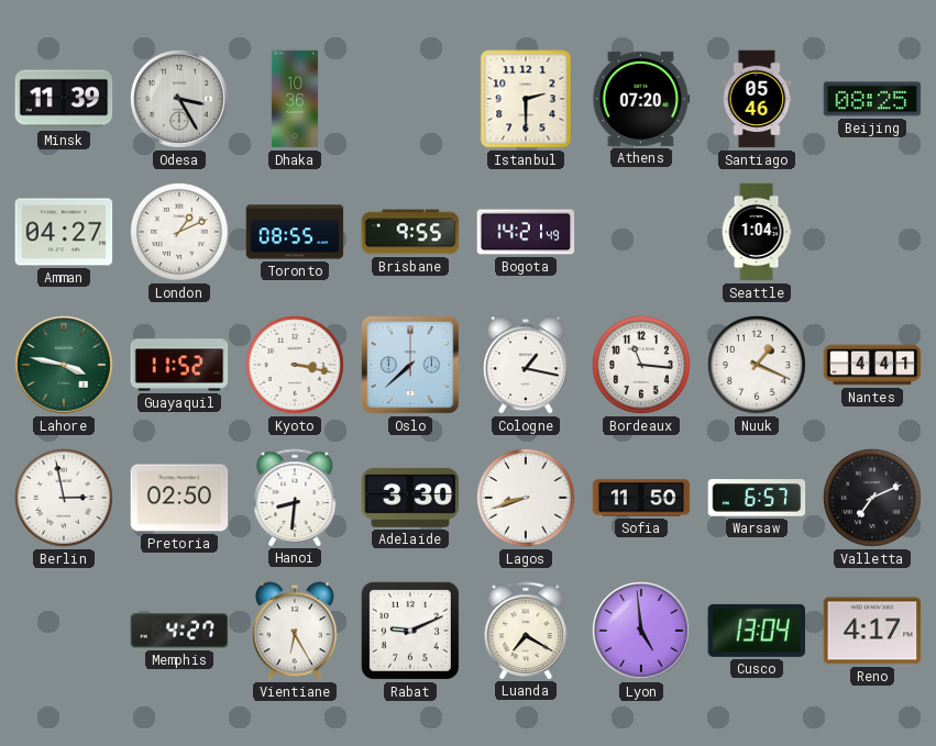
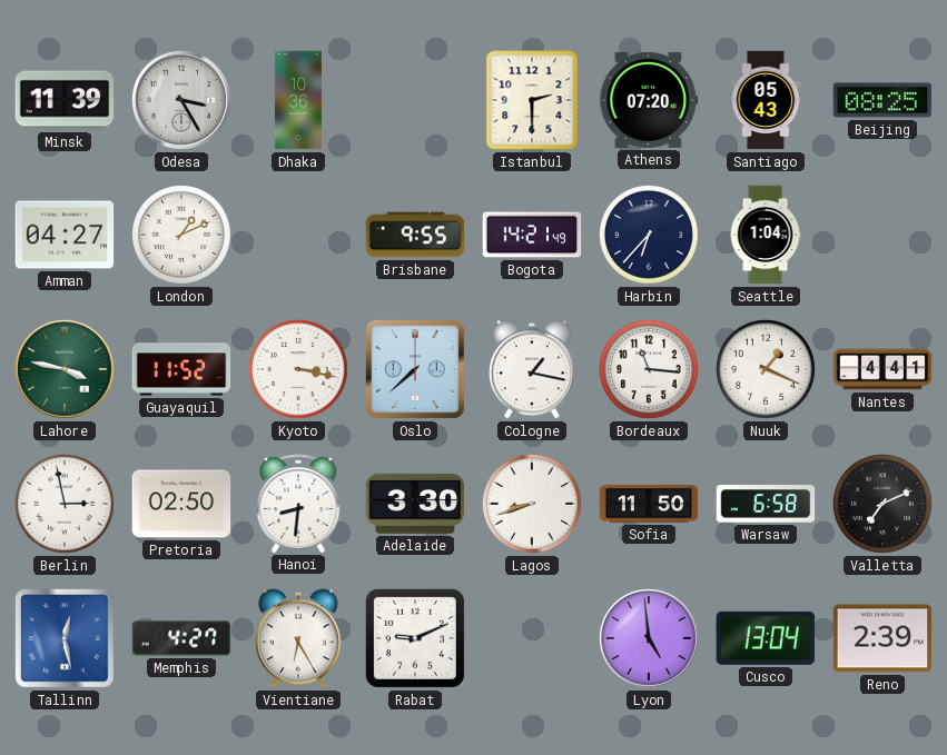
Santiago: 05:46 -> 05:43 (766, 100)
Toronto: 08:55 -> none (295, 232)
Harbin: none -> 6:37 (649, 235)
Warsaw: 6:57 -> 6:58 (766, 504)
Tallinn: none -> 12:28 (66, 639)
Luanda: 7:20 -> none (526, 631)
Reno: 4:17 -> 2:39 (882, 638)
